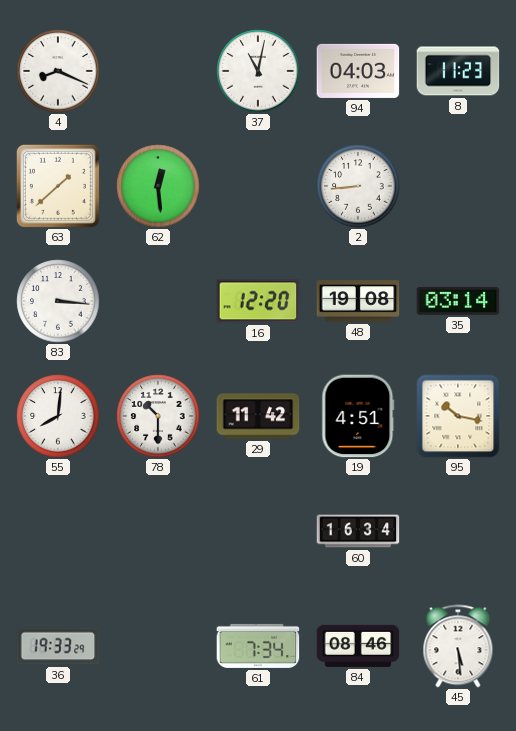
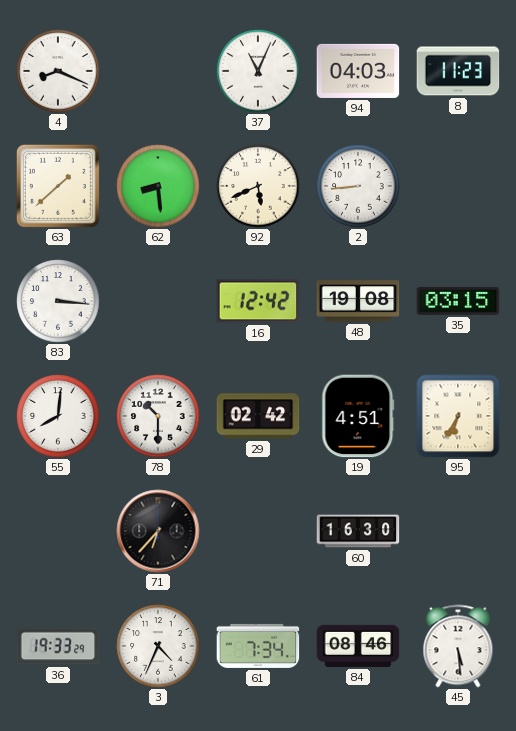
37: 11:02 -> 11:04 (258, 71)
62: 12:29 -> 8:29 (158, 186)
92: none -> 5:41 (258, 186)
16: 12:20 -> 12:42 (258, 301)
35: 03:14 -> 03:15 (458, 301)
29: 11:42 -> 02:42 (258, 416)
95: 10:17 -> 6:35 (458, 416)
71: none -> 6:37 (158, 531)
60: 16:34 -> 16:30 (358, 531)
3: none -> 4:34 (158, 646)
